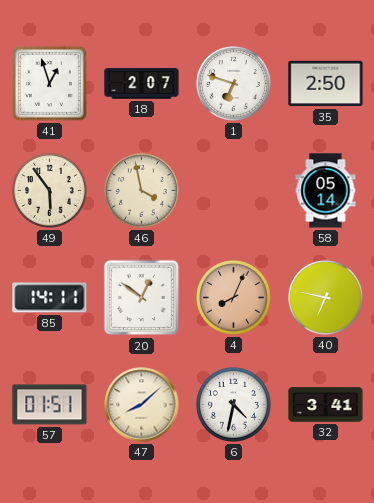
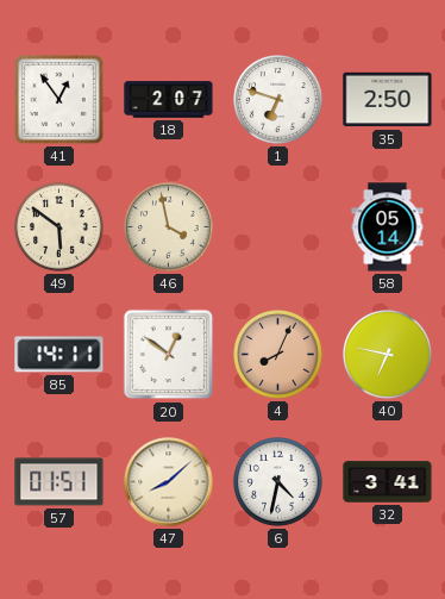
41: 12:57 -> 12:54 (58, 99)
49: 5:54 -> 5:51 (59, 227)
